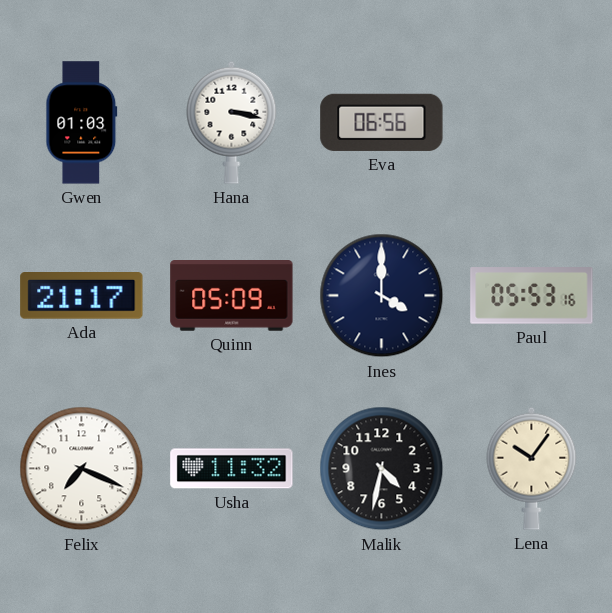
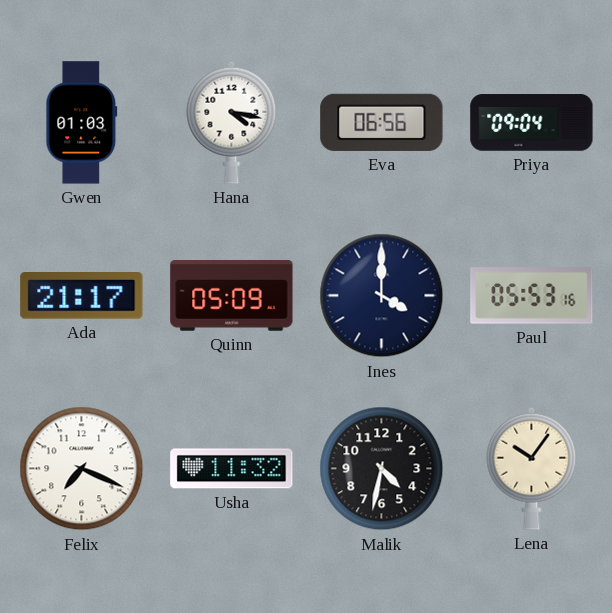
Hana: 3:17 -> 4:17 (232, 122)
Priya: none -> 09:04 (532, 123)
